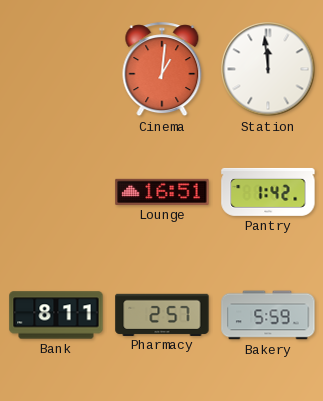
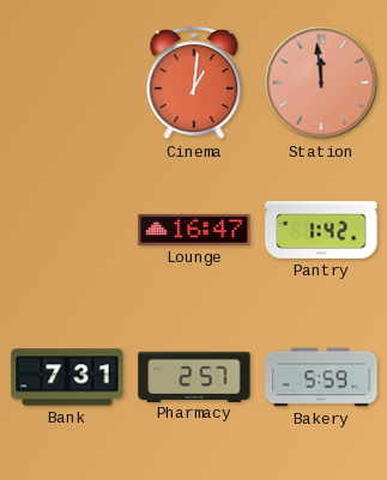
Station dial: white -> salmon (321, 83)
Lounge: 16:51 -> 16:47 (194, 230)
Bank: 8:11 -> 7:31 (67, 377)
